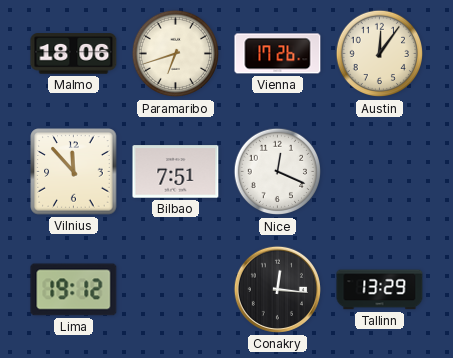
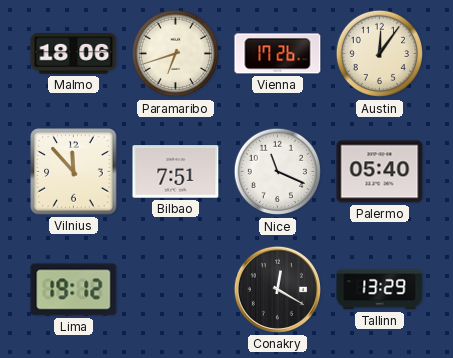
Nice: 12:19 -> 11:19 (278, 172)
Palermo: none -> 05:40 (380, 172)
Conakry: 12:16 -> 12:20 (277, 289)
